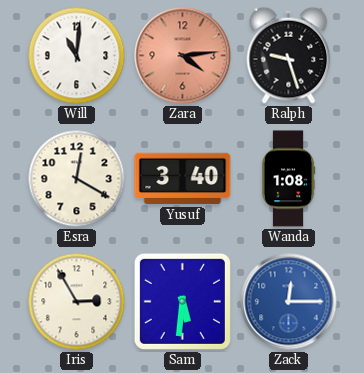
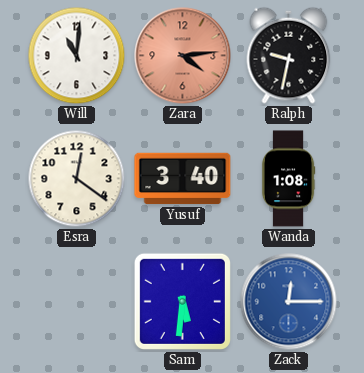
Ralph: 9:27 -> 9:32 (289, 55)
Esra: 12:20 -> 12:21 (77, 179)
Iris: 2:55 -> none (77, 302)
